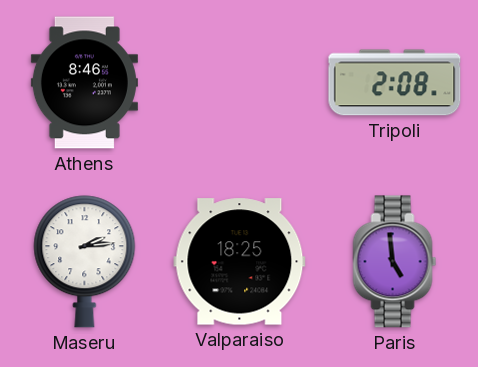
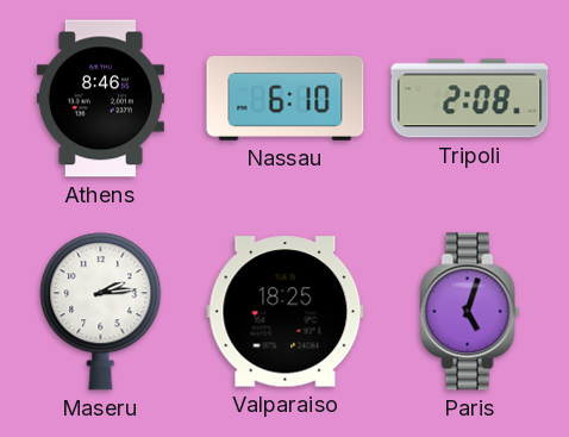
Nassau: none -> 6:10 (286, 98)
Paris: 4:59 -> 5:03 (470, 312)
